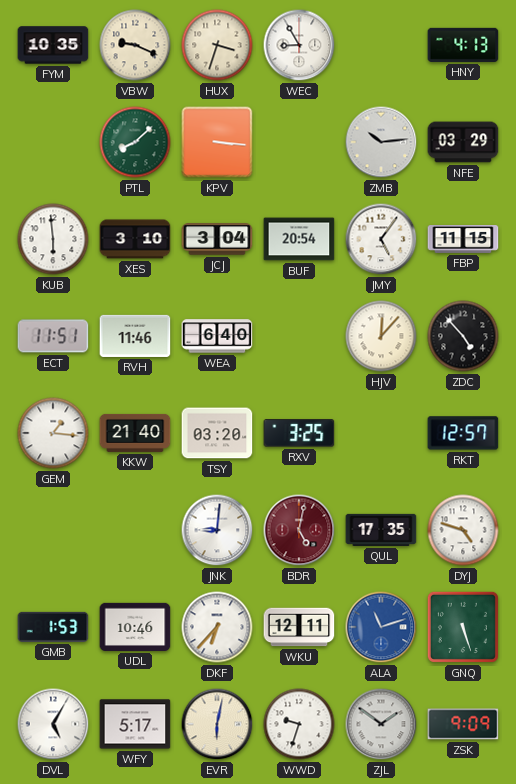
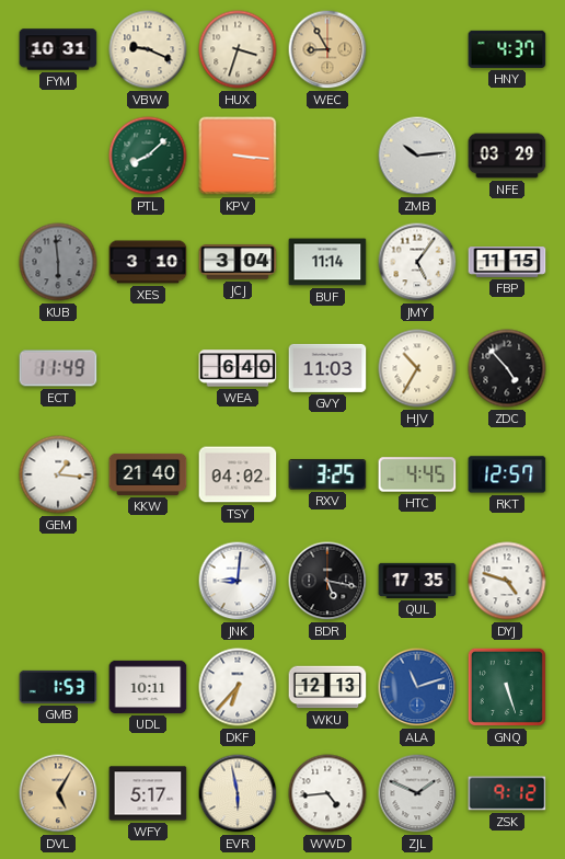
FYM: 10:35 -> 10:31 (58, 49)
WEC dial: white -> champagne (327, 49)
HNY: 4:13 -> 4:37 (507, 49)
KUB dial: white -> grey (58, 262)
BUF: 20:54 -> 11:14 (327, 262)
ECT: 11:51 -> 11:49 (58, 368)
RVH: 11:46 -> none (135, 336)
GVY: none -> 11:03 (327, 368)
HJV: 12:07 -> 10:35 (417, 368)
TSY: 03:20 -> 04:02 (238, 474)
HTC: none -> 4:45 (417, 474)
BDR: 5:02 -> 5:17 (327, 581)
BDR dial: burgundy -> black (327, 581)
UDL: 10:46 -> 10:11 (148, 687)
WKU: 12:11 -> 12:13 (327, 687)
DVL dial: white -> champagne (58, 793)
EVR: 6:02 -> 5:58 (238, 793)
WWD: 9:33 -> 4:44 (327, 793)
ZJL: 1:51 -> 1:49 (417, 793)
ZSK: 9:09 -> 9:12 (507, 793)
